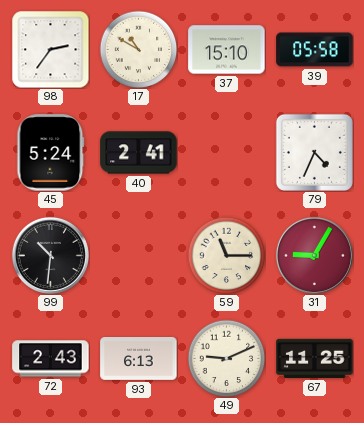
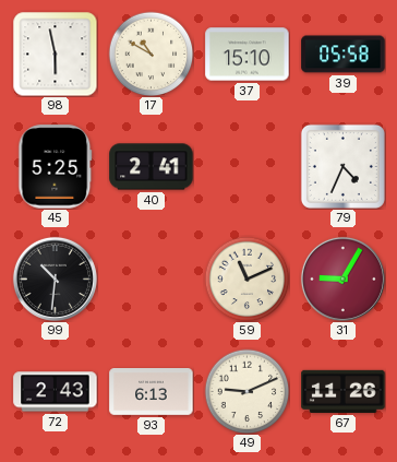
98: 2:36 -> 5:58 (55, 54)
45: 5:24 -> 5:25 (56, 167)
59: 11:15 -> 11:11 (246, 279)
67: 11:25 -> 11:26 (344, 391)
